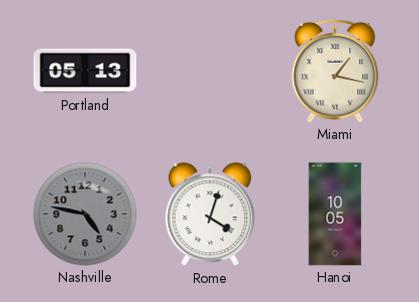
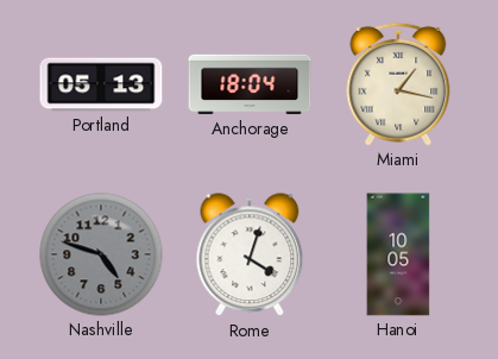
Anchorage: none -> 18:04 (250, 84)
Nashville: 4:47 -> 4:48 (101, 254)
